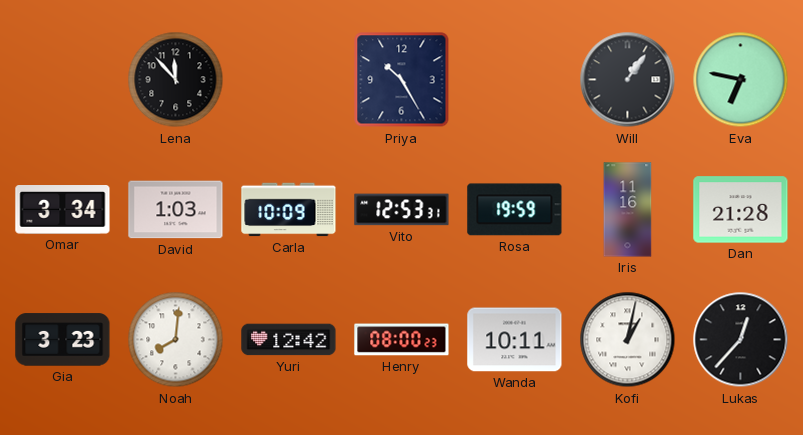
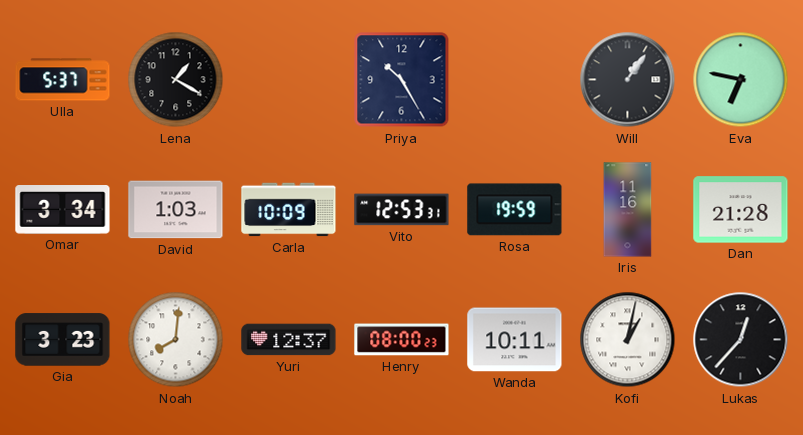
Ulla: none -> 5:37 (63, 80)
Lena: 11:53 -> 1:20 (176, 80)
Yuri: 12:42 -> 12:37 (289, 340)
